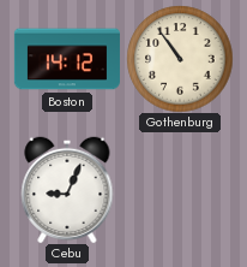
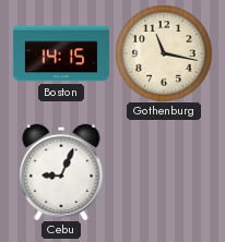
Boston: 14:12 -> 14:15 (61, 53)
Gothenburg: 10:54 -> 11:17 (164, 53)
